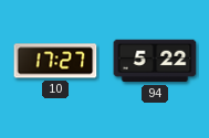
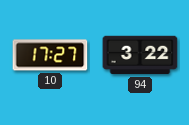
94: 5:22 -> 3:22 (140, 55)
